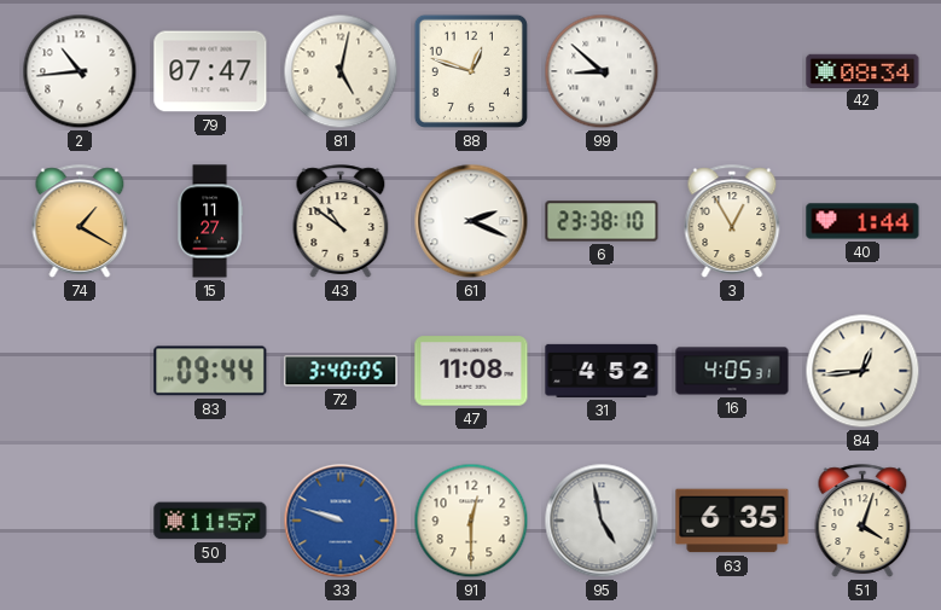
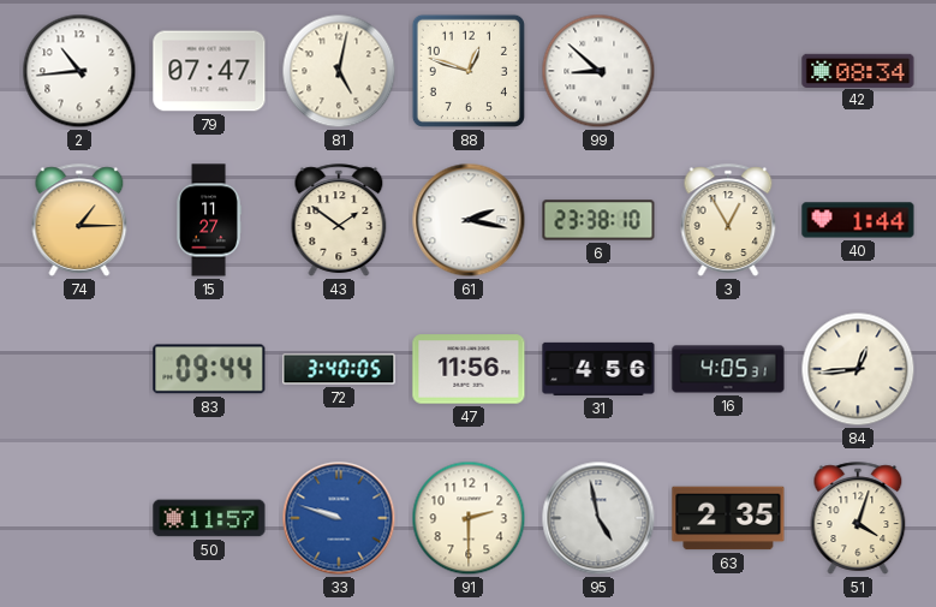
74: 1:20 -> 1:15 (79, 220)
43: 10:51 -> 1:51 (339, 220)
61: 2:19 -> 2:17 (469, 220)
47: 11:08 -> 11:56 (469, 369)
31: 4:52 -> 4:56 (598, 369)
91: 12:30 -> 2:30 (469, 518)
63: 6:35 -> 2:35 (728, 518)
